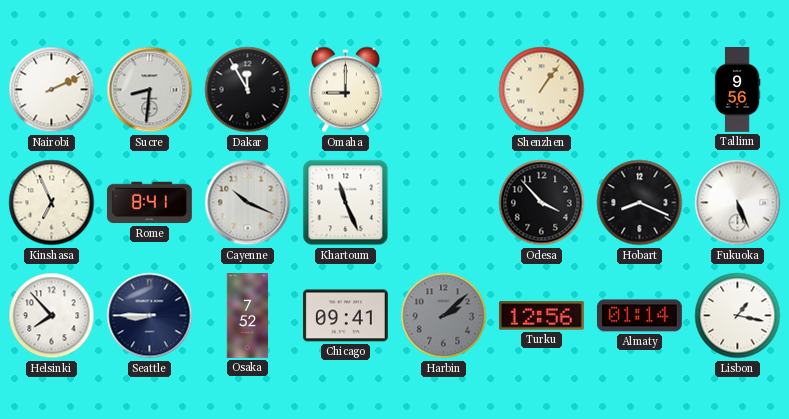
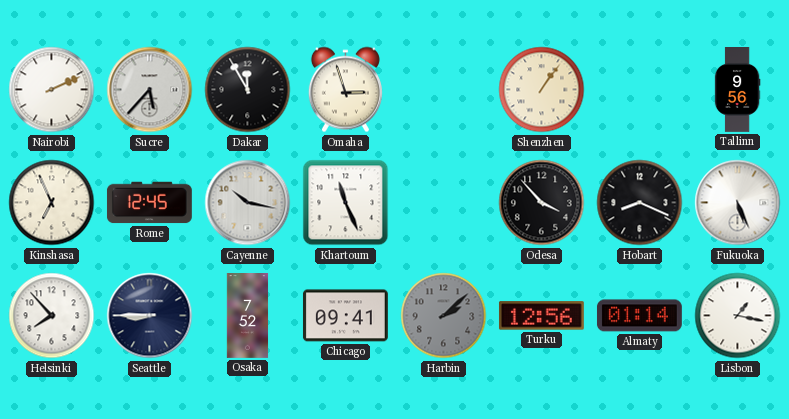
Sucre: 8:31 -> 5:37 (150, 90)
Omaha: 9:00 -> 2:57 (345, 90)
Rome: 8:41 -> 12:45 (150, 203)
Cayenne: 10:19 -> 10:17 (248, 203)
